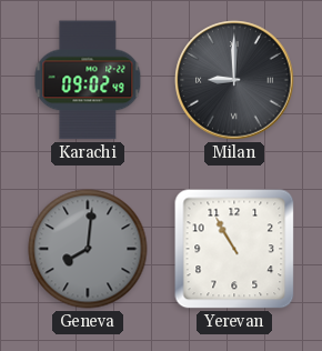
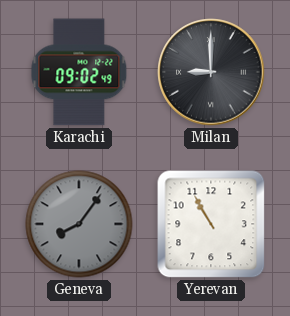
Geneva: 8:01 -> 8:06 (79, 224)
